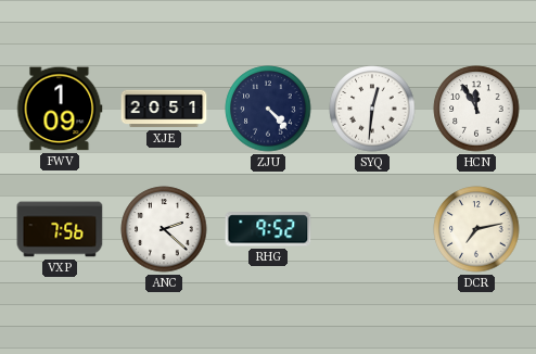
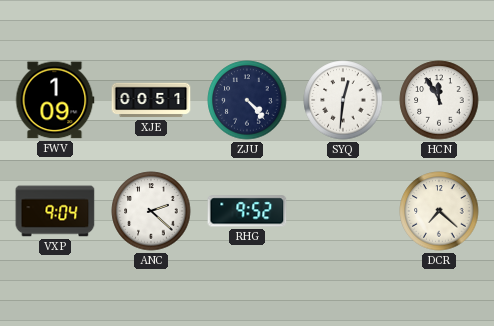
XJE: 20:51 -> 00:51 (151, 100)
VXP: 7:56 -> 9:04 (55, 211)
DCR: 7:13 -> 7:22 (439, 211)
